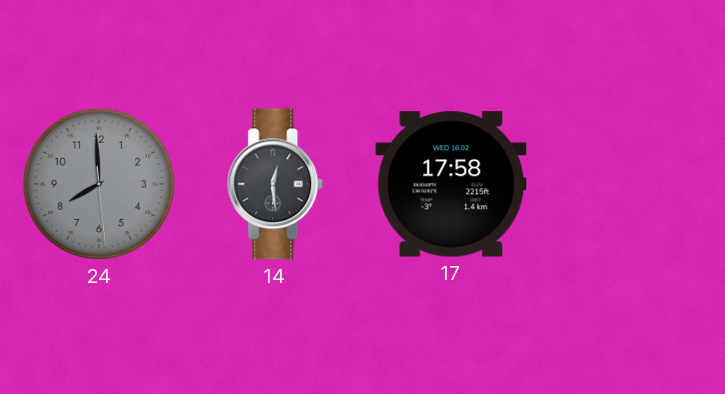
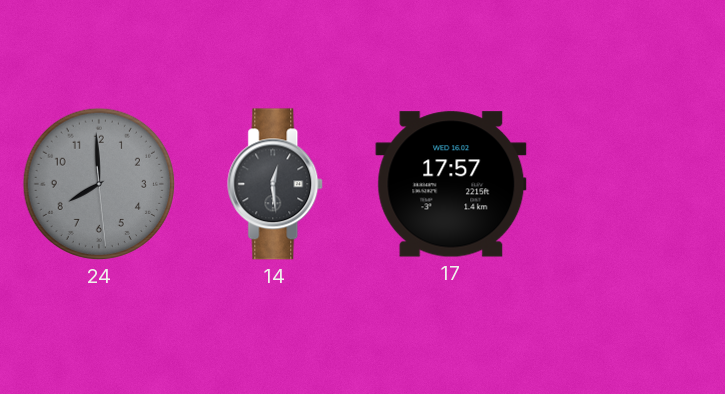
17: 17:58 -> 17:57 (451, 184)
